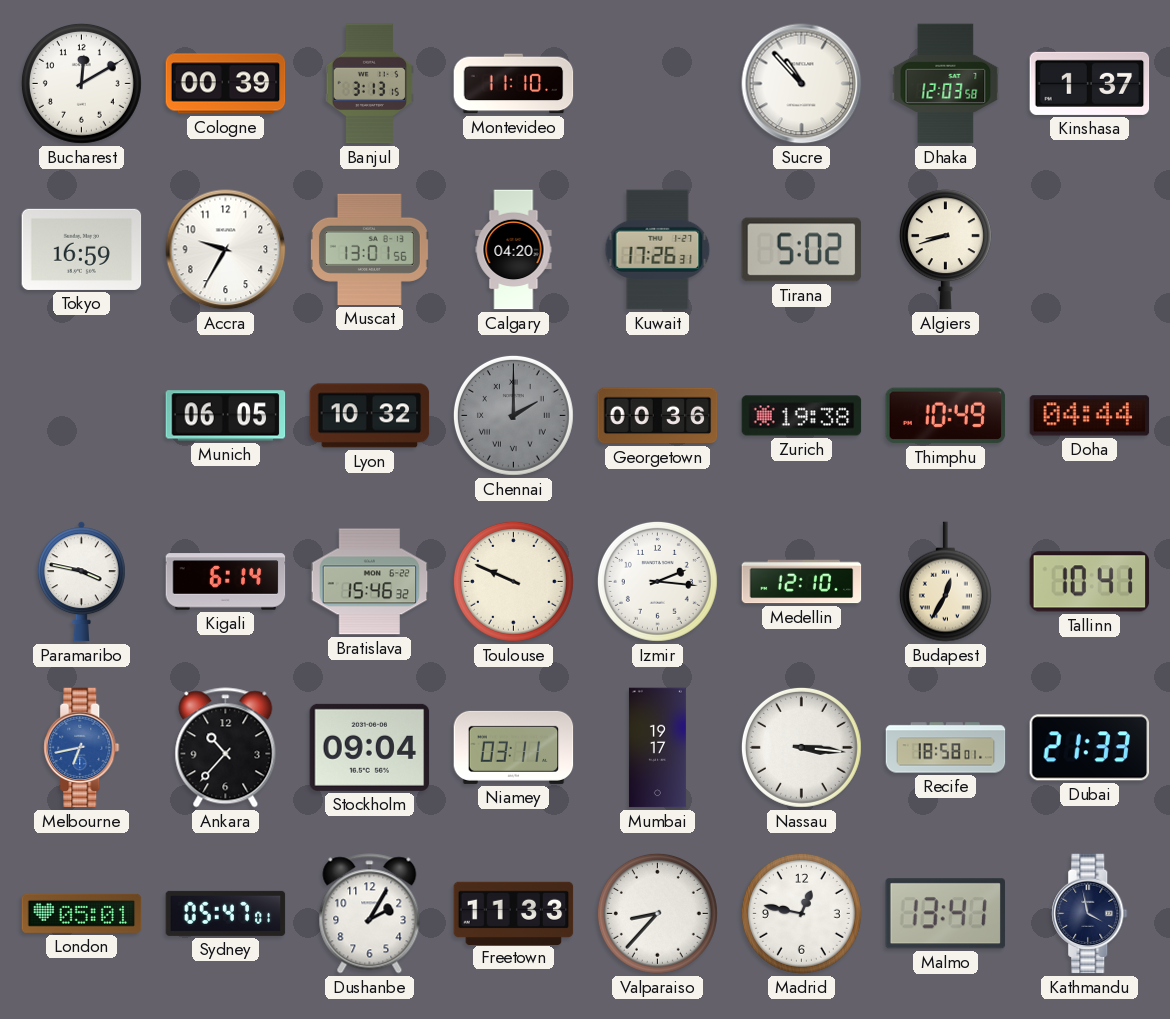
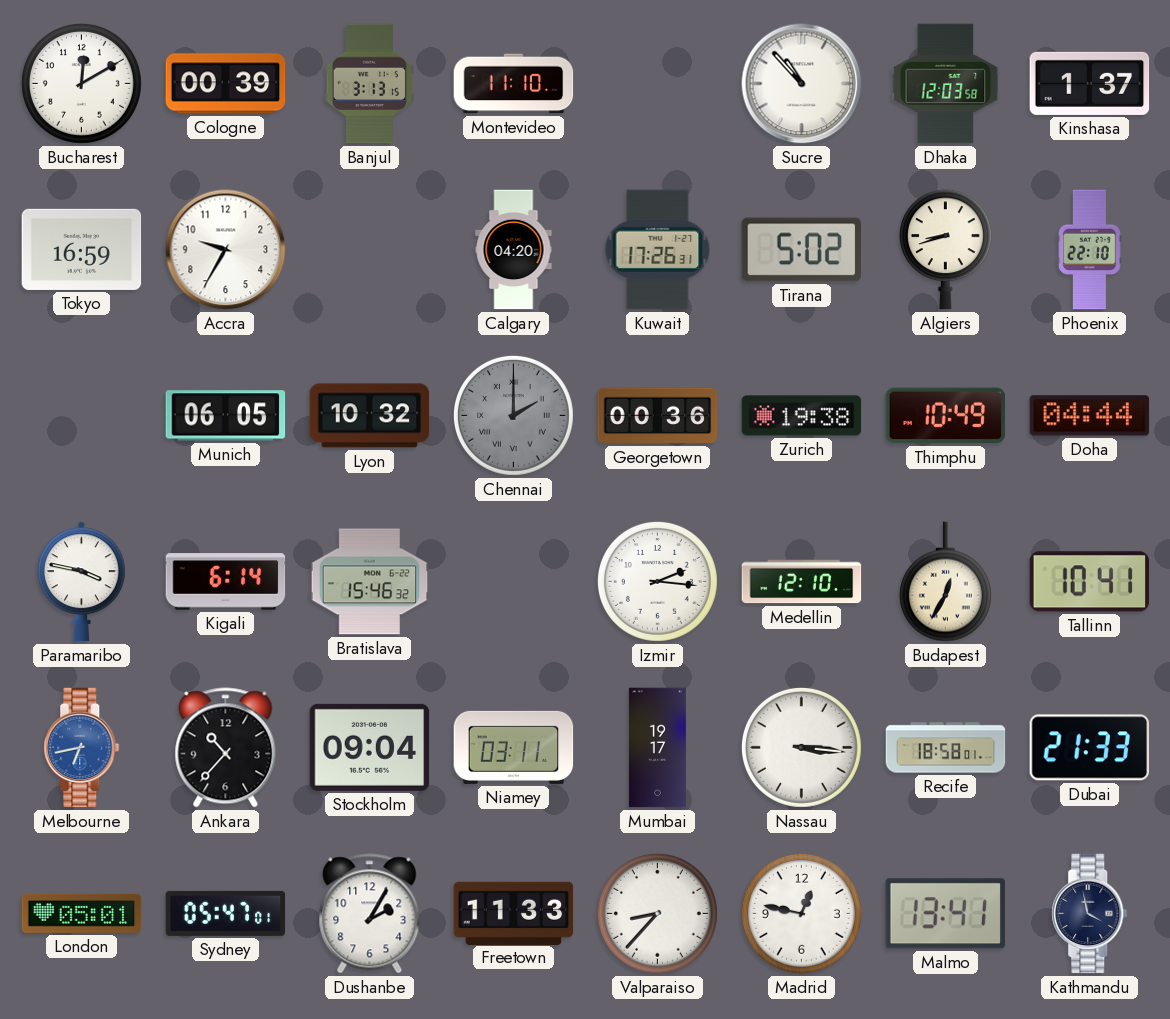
Muscat: 13:01 -> none (369, 249)
Phoenix: none -> 22:10 (1090, 250)
Toulouse: 9:49 -> none (513, 581)
